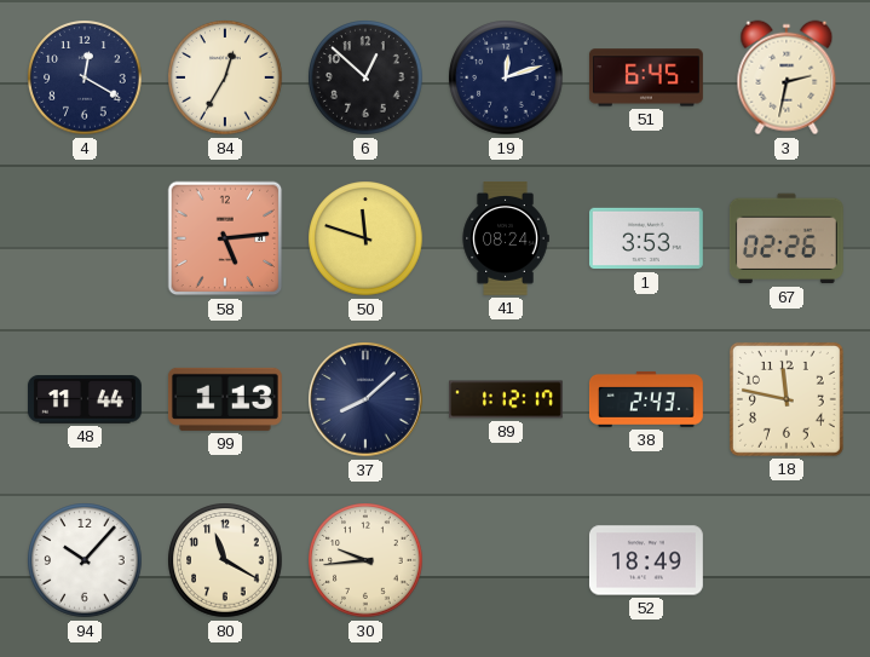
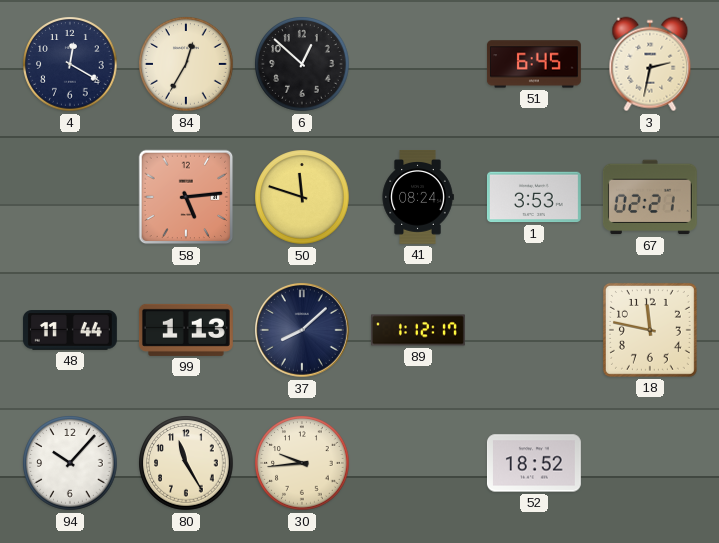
19: 12:12 -> none (506, 77)
67: 02:26 -> 02:21 (650, 197)
38: 2:43 -> none (646, 399)
80: 11:20 -> 11:25 (186, 463)
52: 18:49 -> 18:52 (534, 463)
